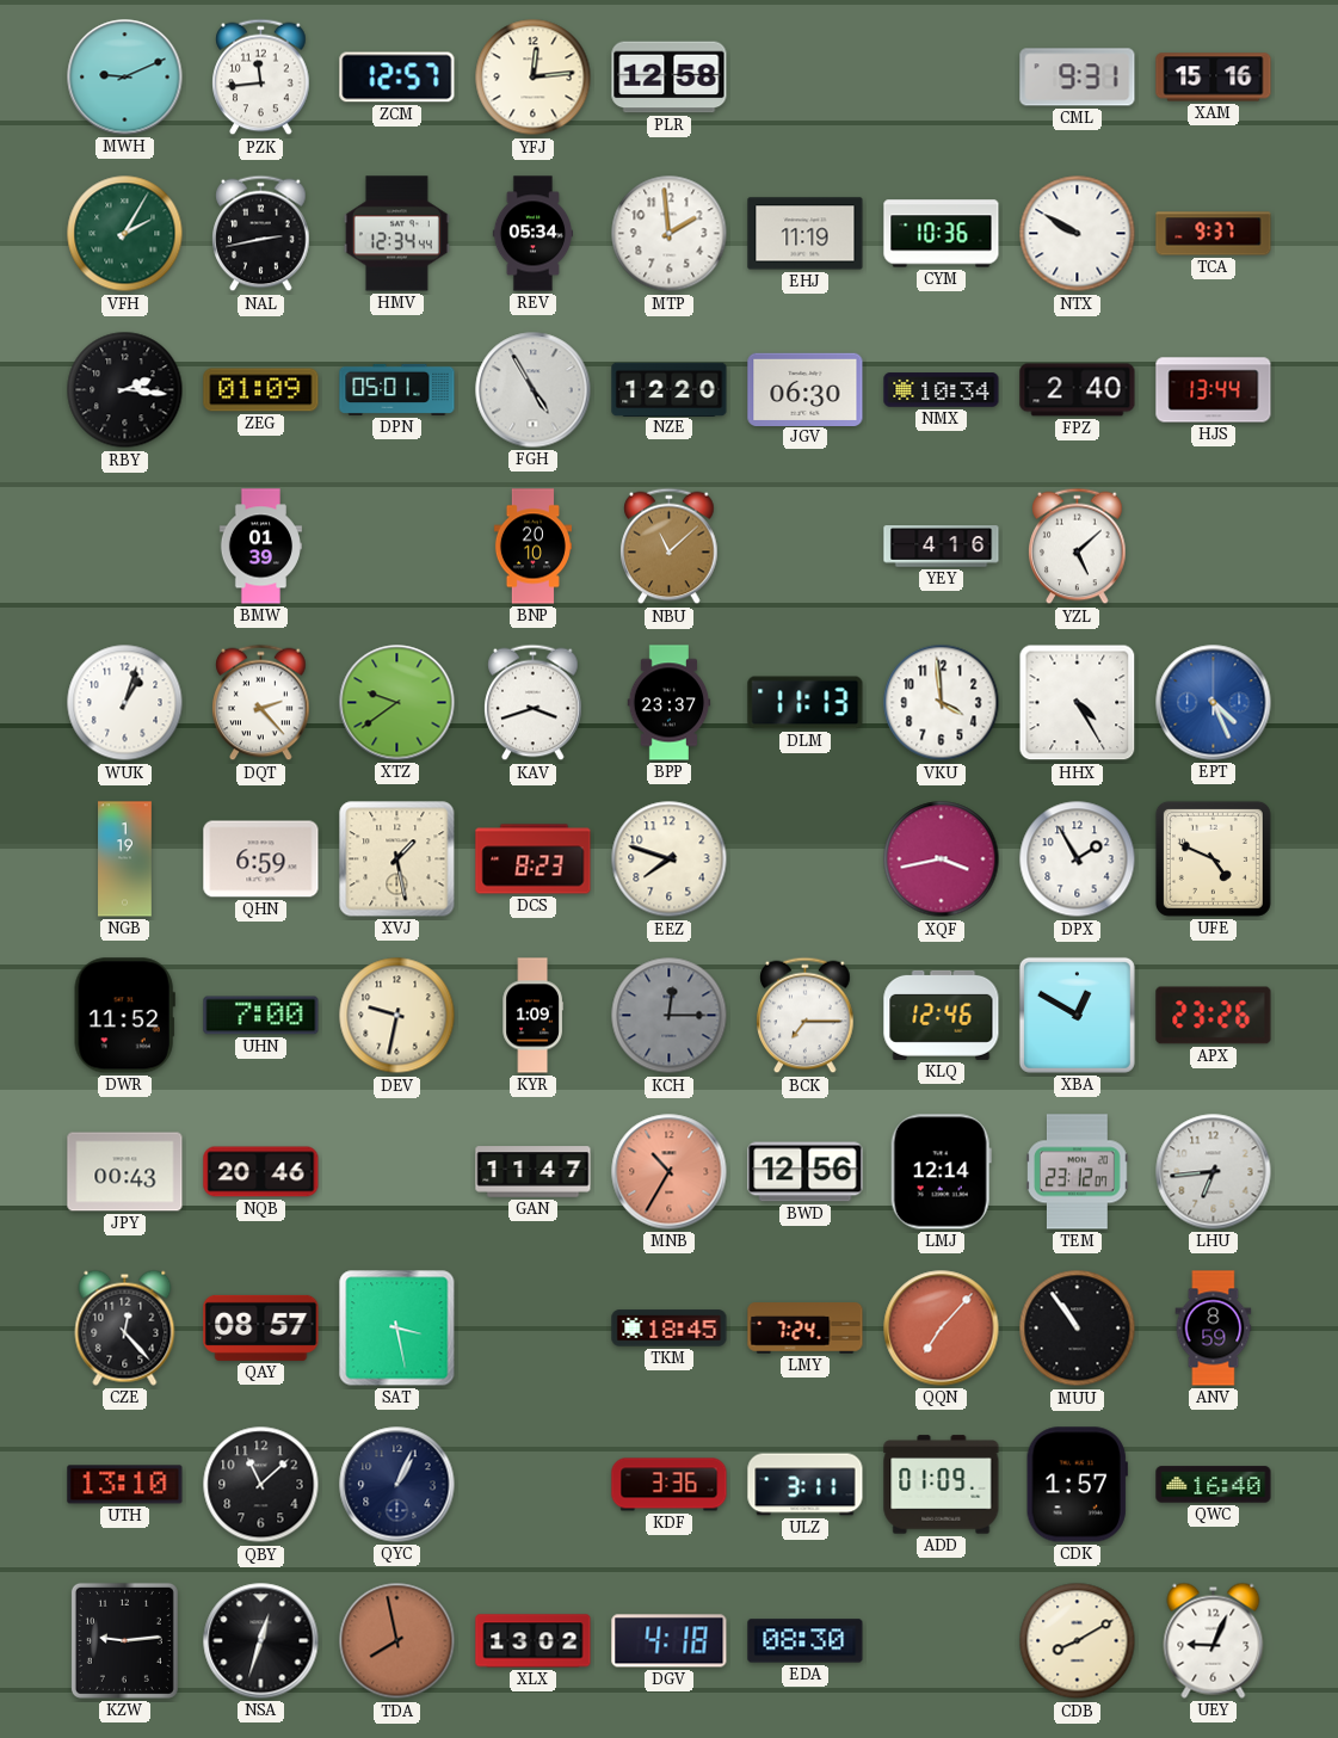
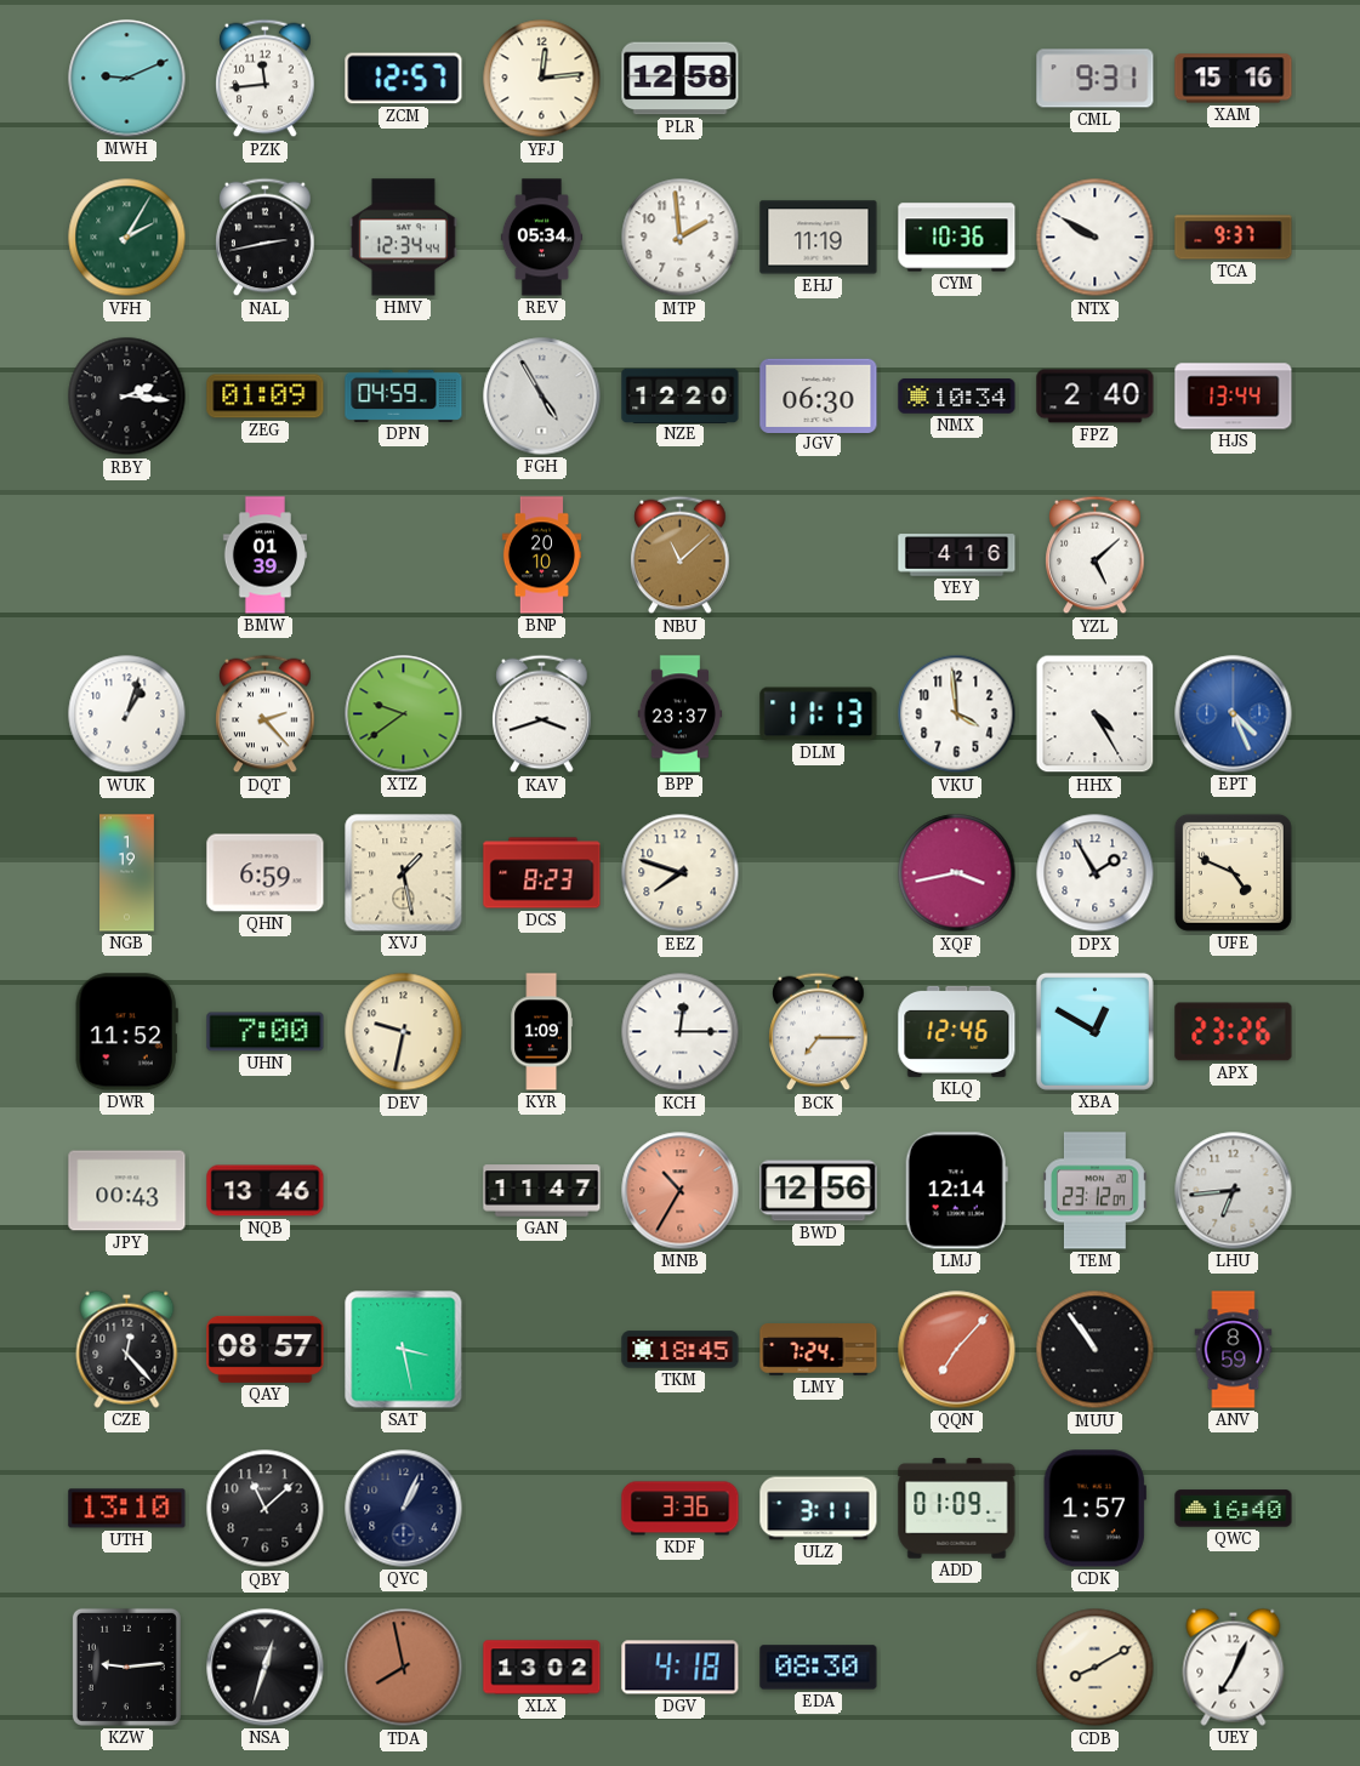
DPN: 05:01 -> 04:59 (404, 395)
KCH dial: grey -> white (681, 1032)
NQB: 20:46 -> 13:46 (266, 1191)
UEY: 9:04 -> 7:04 (1234, 1667)
